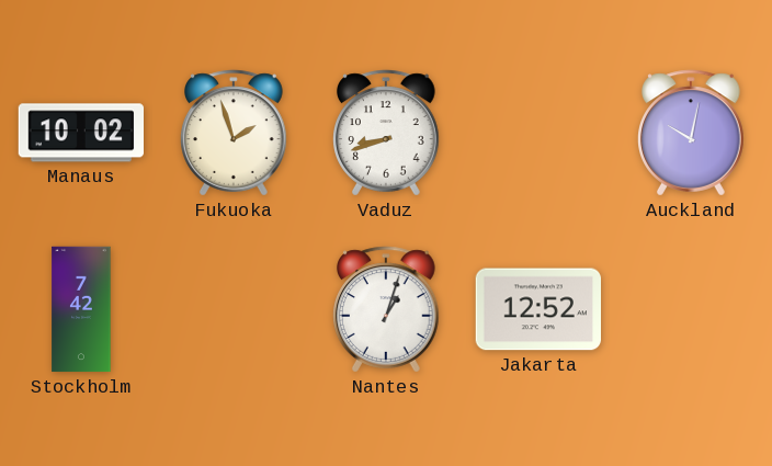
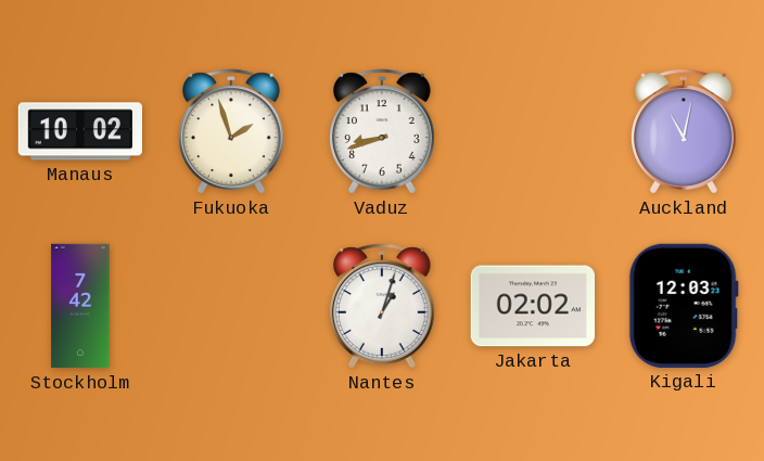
Auckland: 10:02 -> 11:02 (685, 131)
Jakarta: 12:52 -> 02:02 (532, 306)
Kigali: none -> 12:03 (684, 306)
